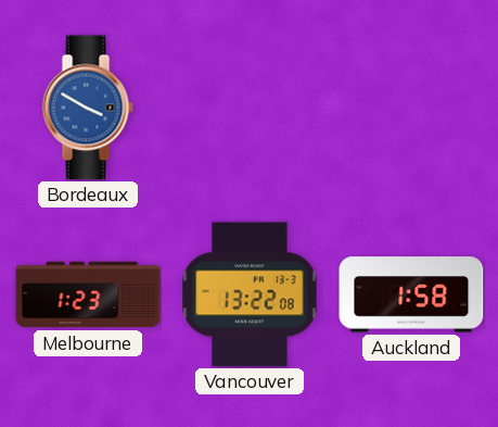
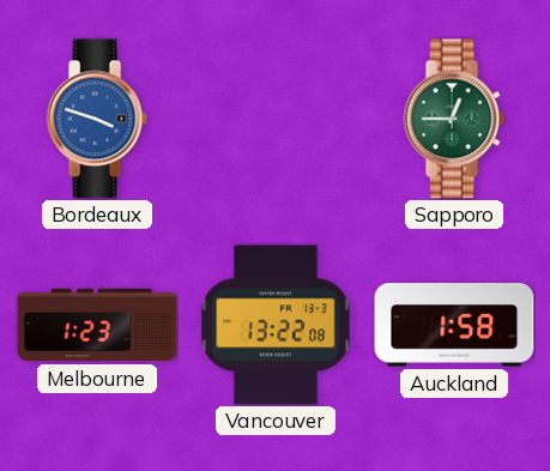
Bordeaux: 3:50 -> 3:48 (97, 119)
Sapporo: none -> 12:45 (454, 119)
